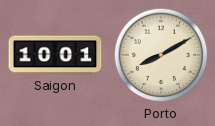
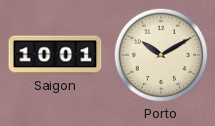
Porto: 8:10 -> 10:10 (161, 55)
